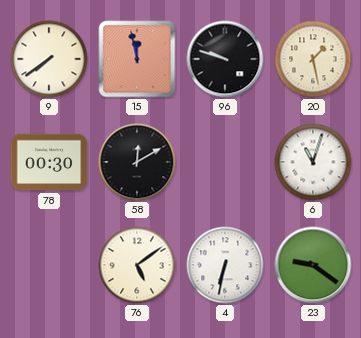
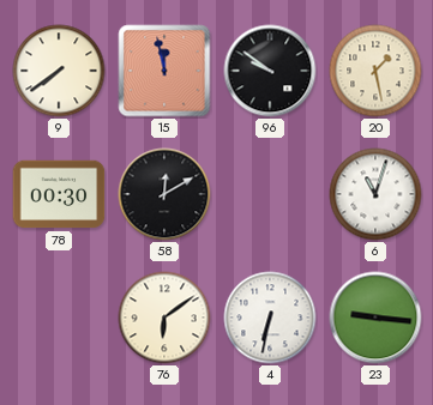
96: 9:48 -> 9:51 (270, 71)
76: 5:09 -> 6:09 (164, 318)
23: 9:21 -> 9:16 (375, 318)
